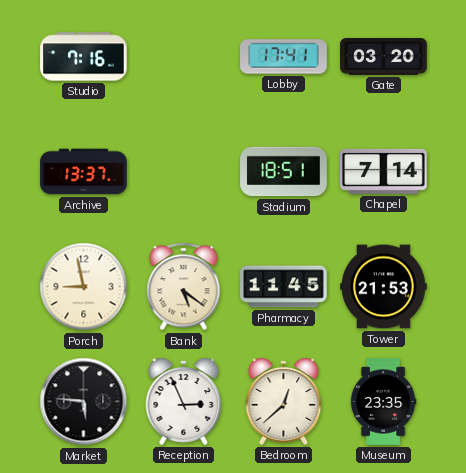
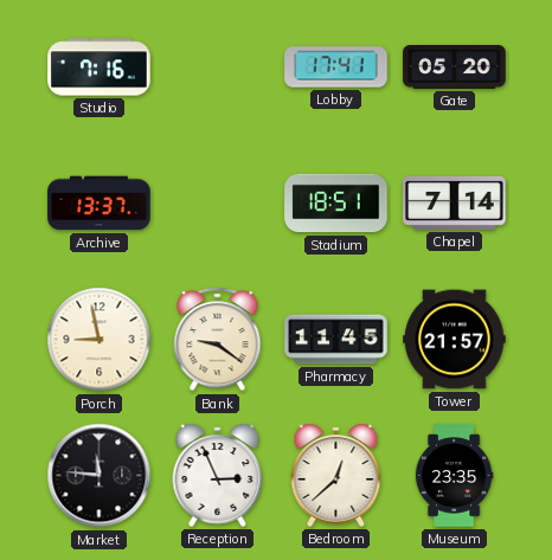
Gate: 03:20 -> 05:20 (455, 67)
Bank: 5:21 -> 9:21 (218, 340)
Tower: 21:53 -> 21:57 (455, 340)
Market: 5:46 -> 11:46 (100, 476)
